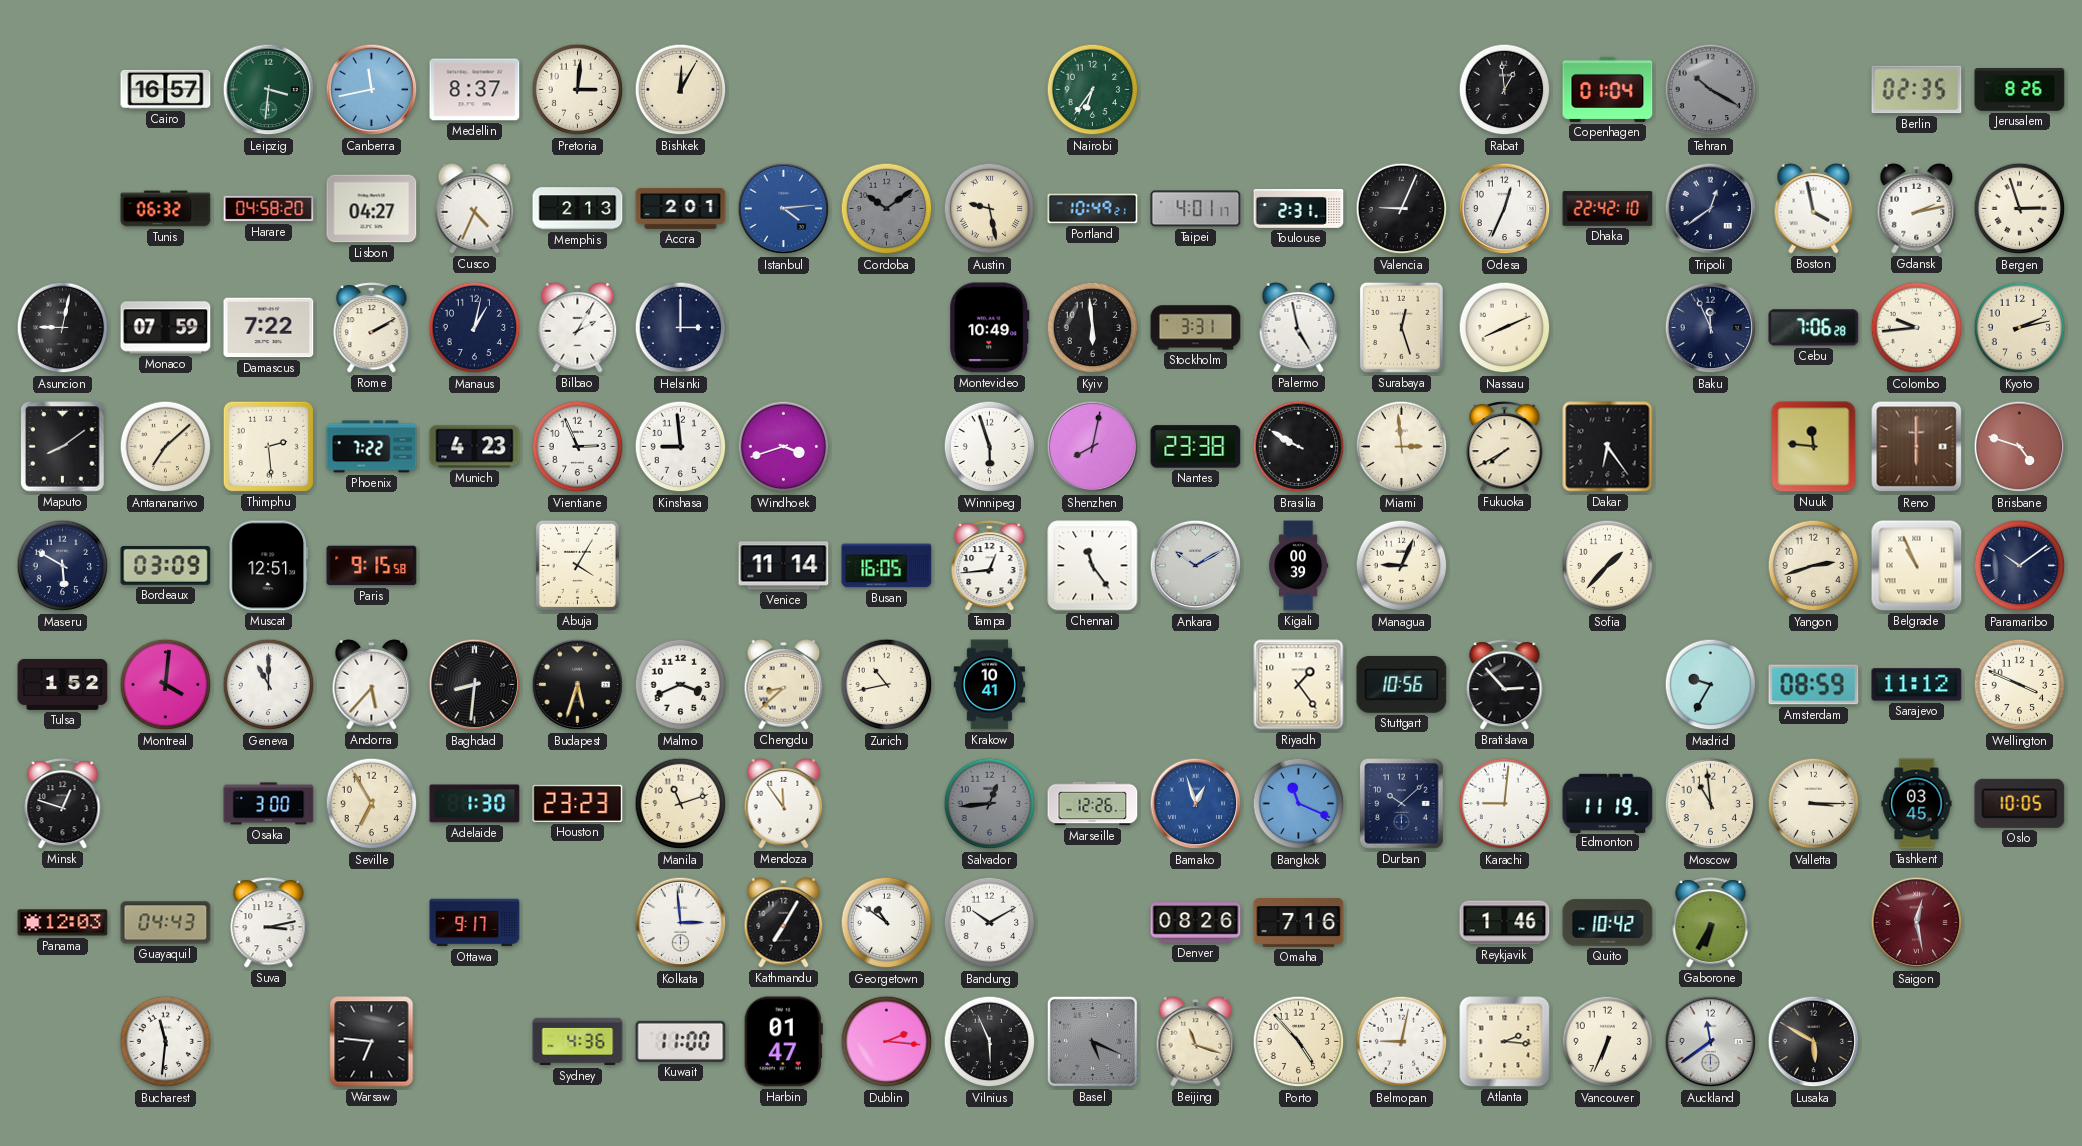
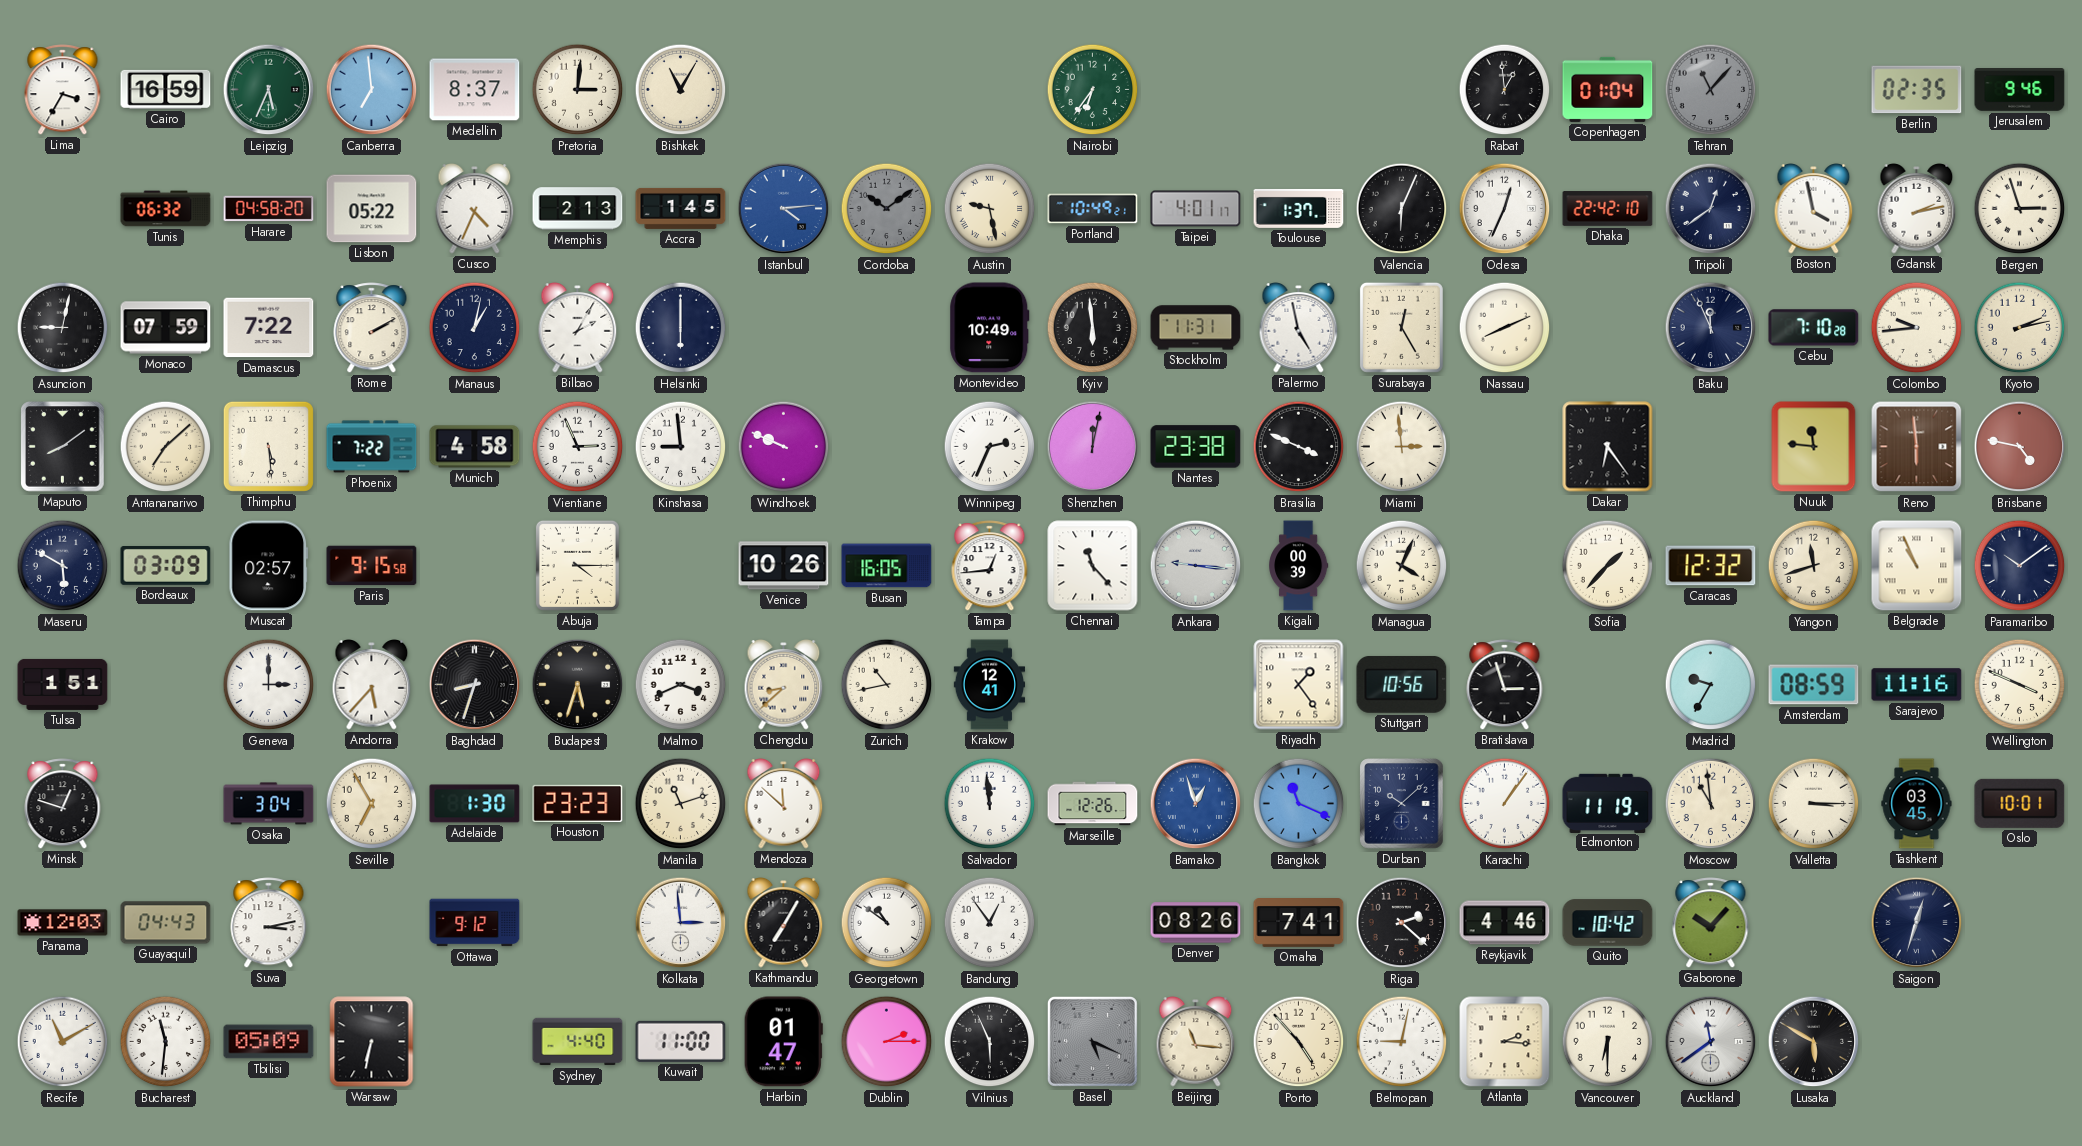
Lima: none -> 3:35 (63, 90)
Cairo: 16:57 -> 16:59 (166, 89)
Leipzig: 3:31 -> 5:34 (269, 90)
Canberra: 11:43 -> 6:59 (372, 90)
Bishkek: 12:05 -> 11:05 (681, 90)
Tehran: 10:20 -> 11:07 (1711, 90)
Jerusalem: 8:26 -> 9:46 (2020, 90)
Lisbon: 04:27 -> 05:22 (372, 209)
Accra: 2:01 -> 1:45 (681, 208)
Toulouse: 2:31 -> 1:37 (1299, 208)
Valencia: 9:04 -> 6:04 (1402, 209)
Helsinki: 3:00 -> 6:00 (681, 328)
Stockholm: 3:31 -> 11:31 (1196, 328)
Surabaya: 12:27 -> 12:25 (1401, 327)
Cebu: 7:06 -> 7:10 (1814, 328)
Thimphu: 2:29 -> 5:29 (268, 446)
Munich: 4:23 -> 4:58 (475, 447)
Windhoek: 3:42 -> 9:49 (784, 447)
Winnipeg: 5:57 -> 2:34 (990, 447)
Shenzhen: 8:02 -> 12:02 (1093, 447)
Brasilia: 9:50 -> 3:49 (1299, 447)
Fukuoka: 7:40 -> none (1505, 447)
Reno: 6:00 -> 5:59 (1917, 447)
Brisbane: 4:48 -> 4:47 (2020, 447)
Muscat: 12:51 -> 02:57 (268, 566)
Abuja: 4:05 -> 4:15 (577, 565)
Venice: 11:14 -> 10:26 (784, 566)
Chennai: 11:24 -> 11:23 (1093, 566)
Ankara: 10:10 -> 9:16 (1196, 566)
Managua: 9:04 -> 4:04 (1402, 566)
Caracas: none -> 12:32 (1711, 566)
Yangon: 2:42 -> 11:42 (1814, 566)
Tulsa: 1:52 -> 1:51 (63, 684)
Montreal: 4:01 -> none (166, 685)
Geneva: 11:00 -> 3:00 (269, 685)
Baghdad: 8:31 -> 8:33 (475, 685)
Krakow: 10:41 -> 12:41 (990, 685)
Bratislava: 2:53 -> 2:57 (1505, 685)
Sarajevo: 11:12 -> 11:16 (1917, 685)
Osaka: 3:00 -> 3:04 (269, 804)
Mendoza: 11:54 -> 11:52 (784, 804)
Salvador: 12:44 -> 11:59 (990, 804)
Salvador dial: grey -> white (990, 804)
Karachi: 9:01 -> 1:06 (1505, 804)
Oslo: 10:05 -> 10:01 (2020, 803)
Ottawa: 9:17 -> 9:12 (475, 923)
Bandung: 10:10 -> 12:54 (990, 923)
Omaha: 7:16 -> 7:41 (1299, 923)
Riga: none -> 2:22 (1402, 923)
Reykjavik: 1:46 -> 4:46 (1505, 923)
Gaborone: 6:35 -> 10:07 (1711, 923)
Saigon: 12:28 -> 12:33 (1917, 923)
Saigon dial: burgundy -> navy (1917, 923)
Recife: none -> 11:10 (63, 1042)
Tbilisi: none -> 05:09 (269, 1042)
Warsaw: 6:46 -> 6:32 (372, 1042)
Sydney: 4:36 -> 4:40 (578, 1042)
Dublin: 2:16 -> 2:15 (887, 1042)
Beijing: 11:18 -> 11:16 (1196, 1042)
Vancouver: 6:34 -> 6:30 (1608, 1042)
